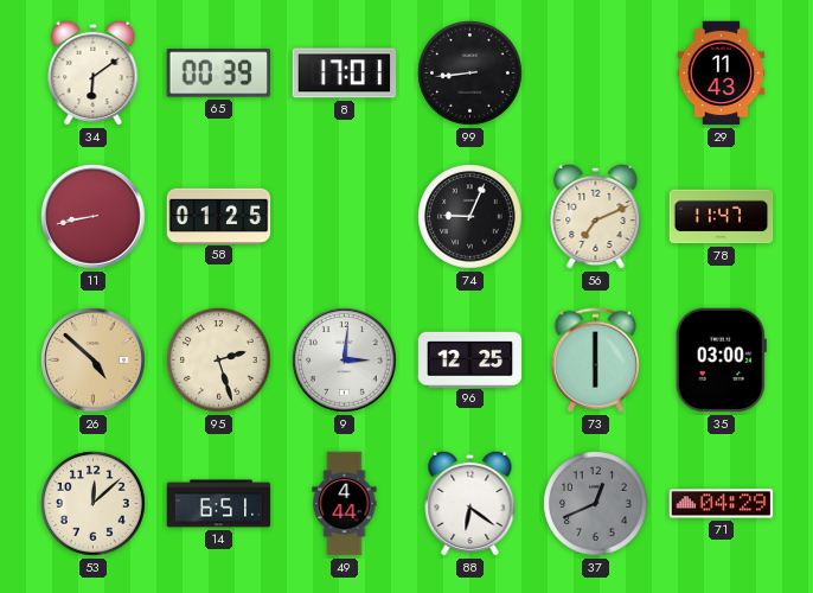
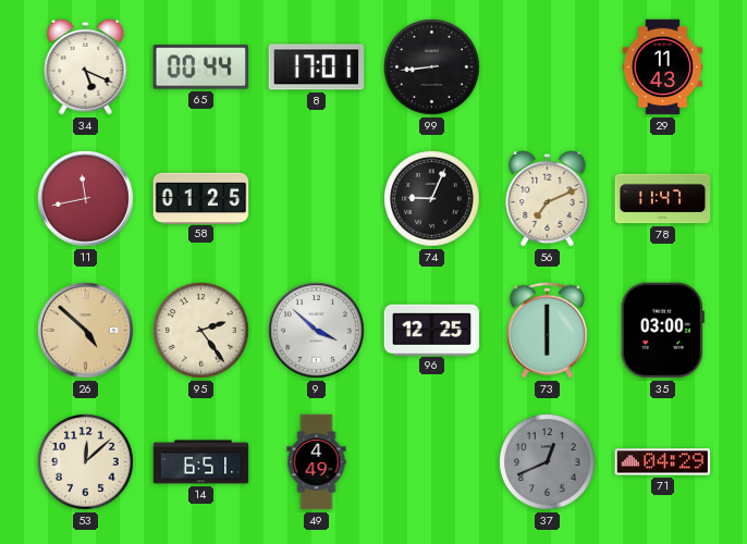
34: 6:09 -> 5:19 (86, 66)
65: 00:39 -> 00:44 (200, 67)
11: 8:43 -> 11:43 (86, 199)
95: 2:27 -> 2:24 (201, 331)
9: 3:01 -> 3:52 (317, 331)
49: 4:44 -> 4:49 (317, 462)
88: 6:21 -> none (470, 503)
